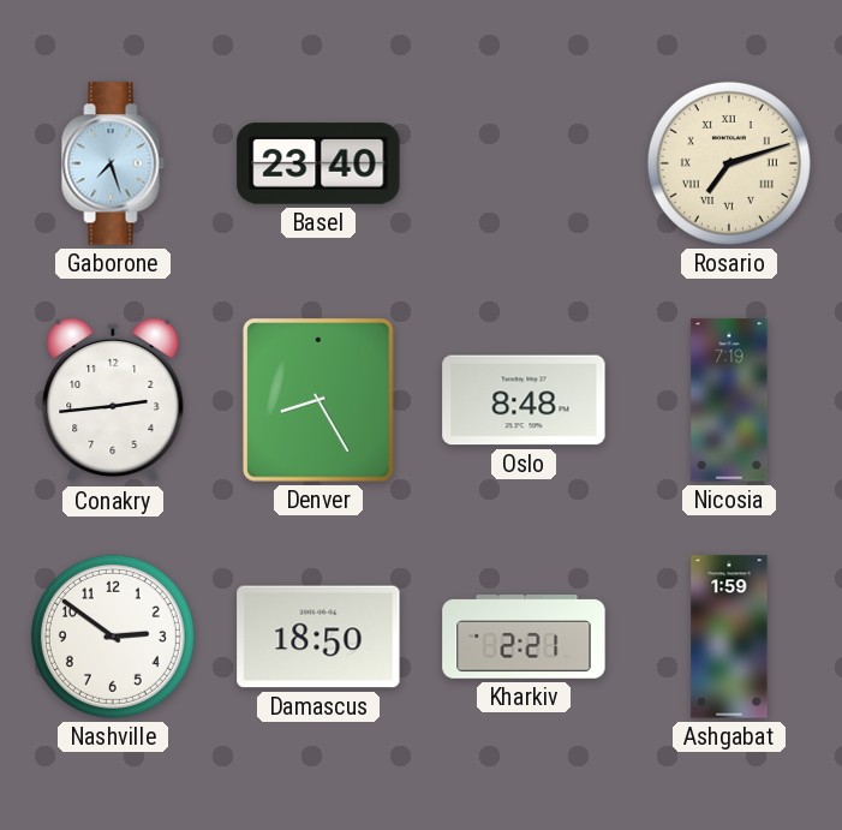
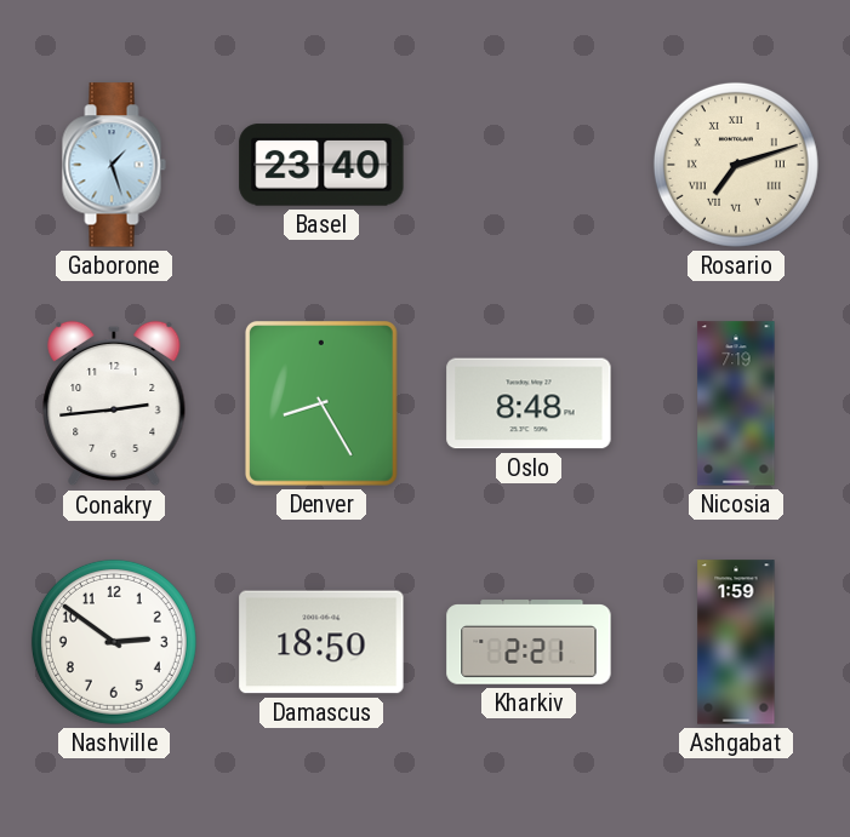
Gaborone: 7:27 -> 1:27 (114, 165)
